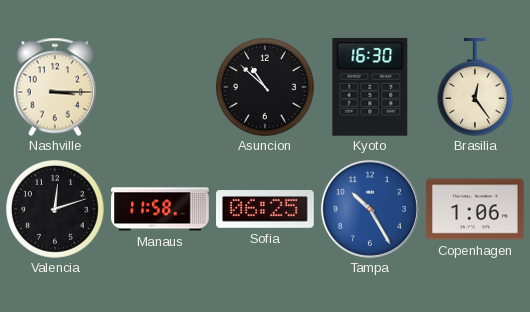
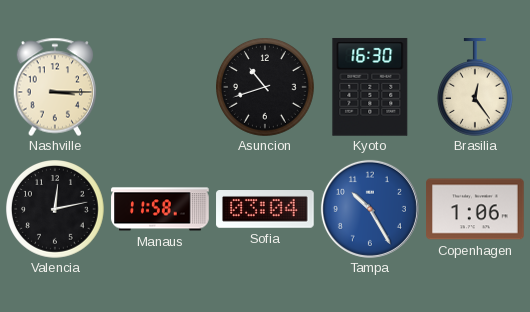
Asuncion: 10:52 -> 10:42 (266, 88)
Valencia: 12:12 -> 12:13 (56, 210)
Sofia: 06:25 -> 03:04 (265, 210)
